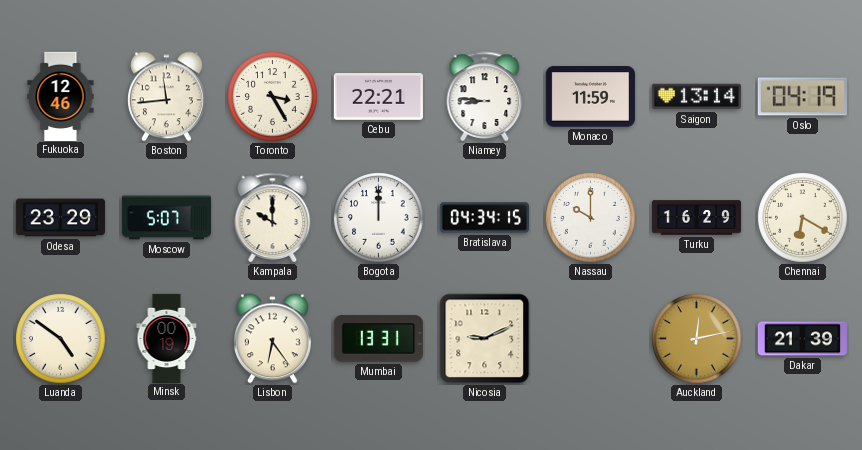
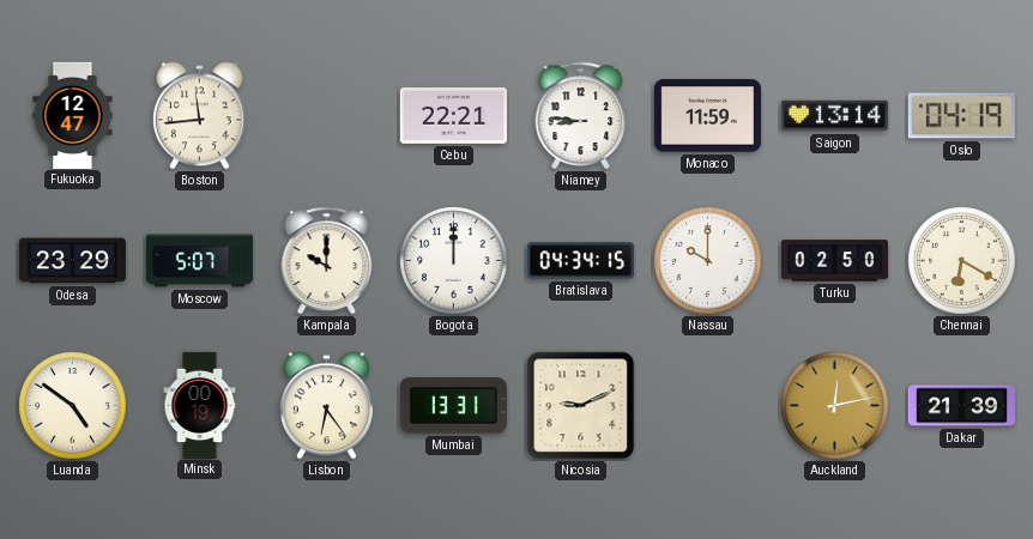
Fukuoka: 12:46 -> 12:47 (73, 115)
Toronto: 3:25 -> none (273, 97)
Turku: 16:29 -> 02:50 (834, 261)
